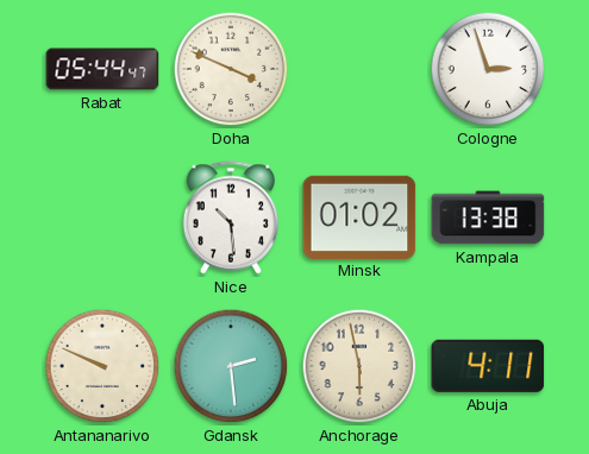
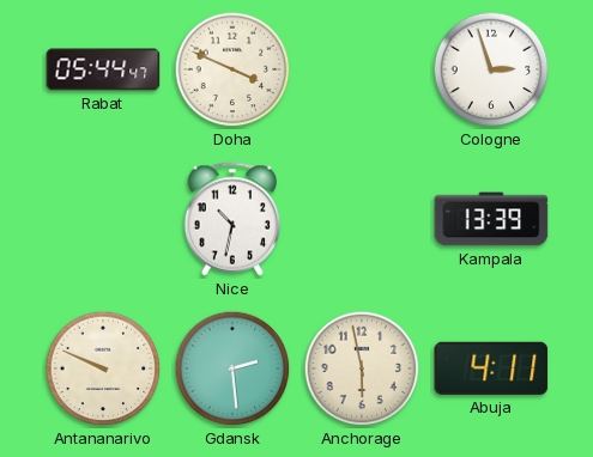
Nice: 10:29 -> 10:32 (231, 219)
Minsk: 01:02 -> none (359, 216)
Kampala: 13:38 -> 13:39 (491, 219)
